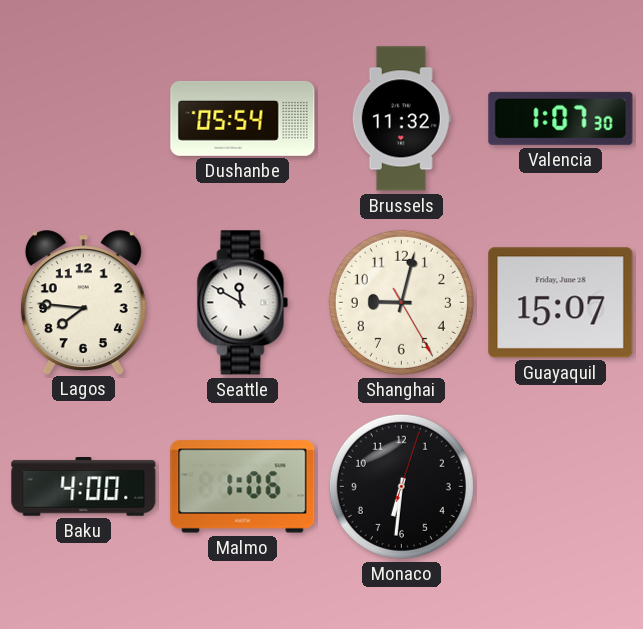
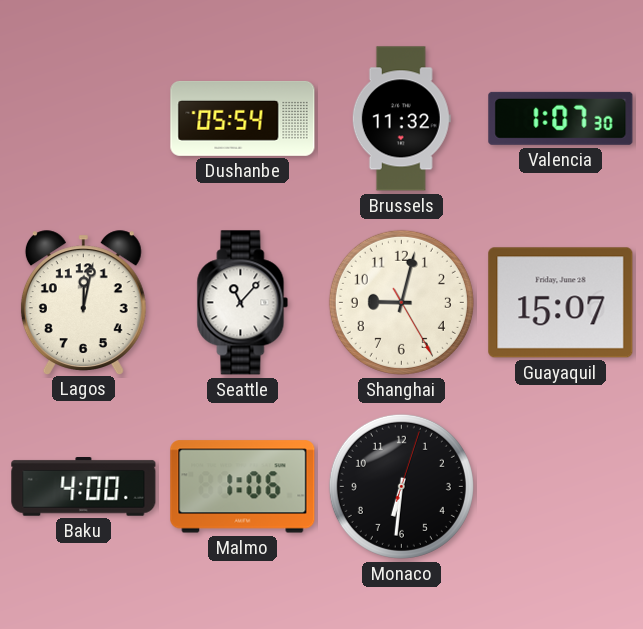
Lagos: 7:46 -> 12:02 (83, 302)
Seattle: 11:50 -> 11:07 (243, 303)
